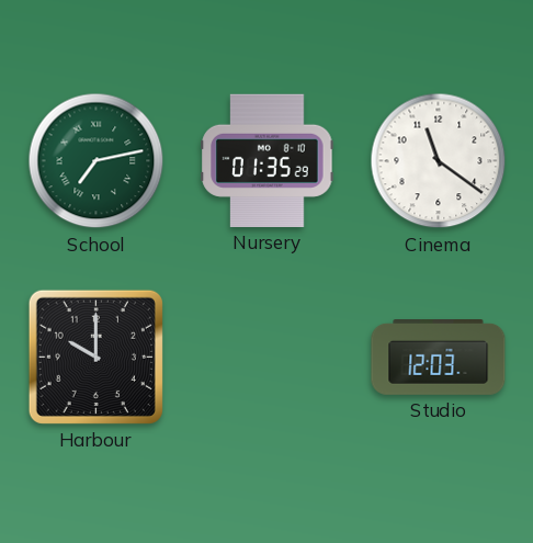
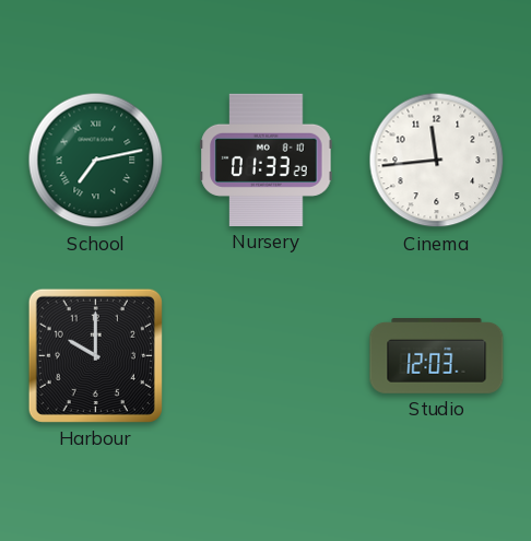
Nursery: 01:35 -> 01:33 (267, 160)
Cinema: 11:21 -> 11:44 (437, 161)
